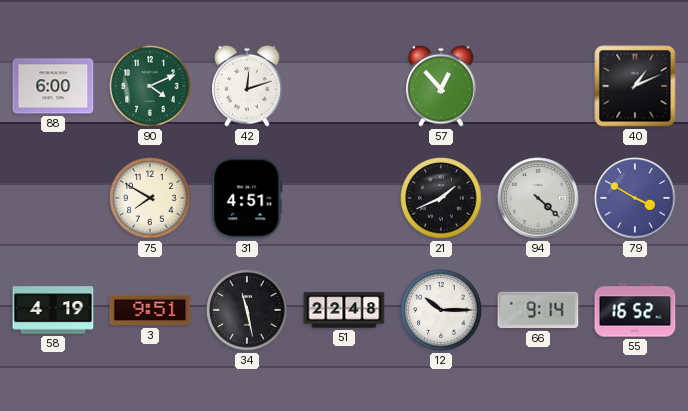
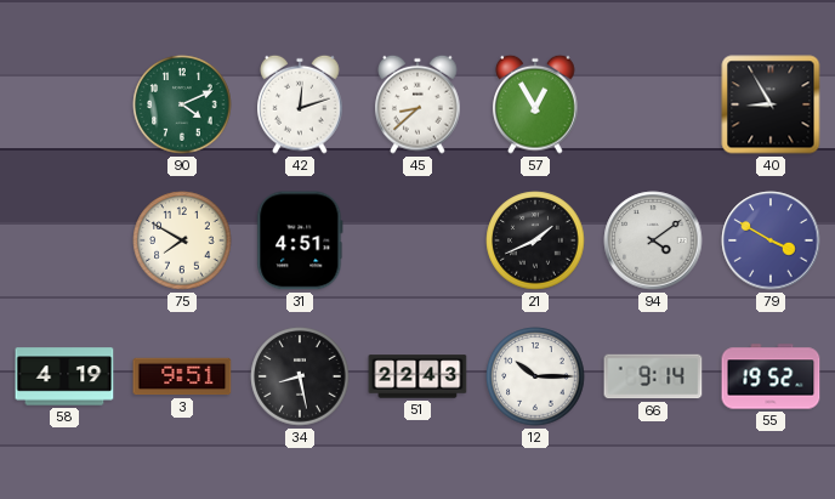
88: 6:00 -> none (53, 86)
45: none -> 8:38 (417, 104)
57: 12:53 -> 12:55 (535, 104)
40: 1:11 -> 8:55 (771, 104)
94: 4:22 -> 4:09 (653, 240)
34: 11:28 -> 8:28 (300, 376)
51: 22:48 -> 22:43 (417, 376)
55: 16:52 -> 19:52 (771, 376)
